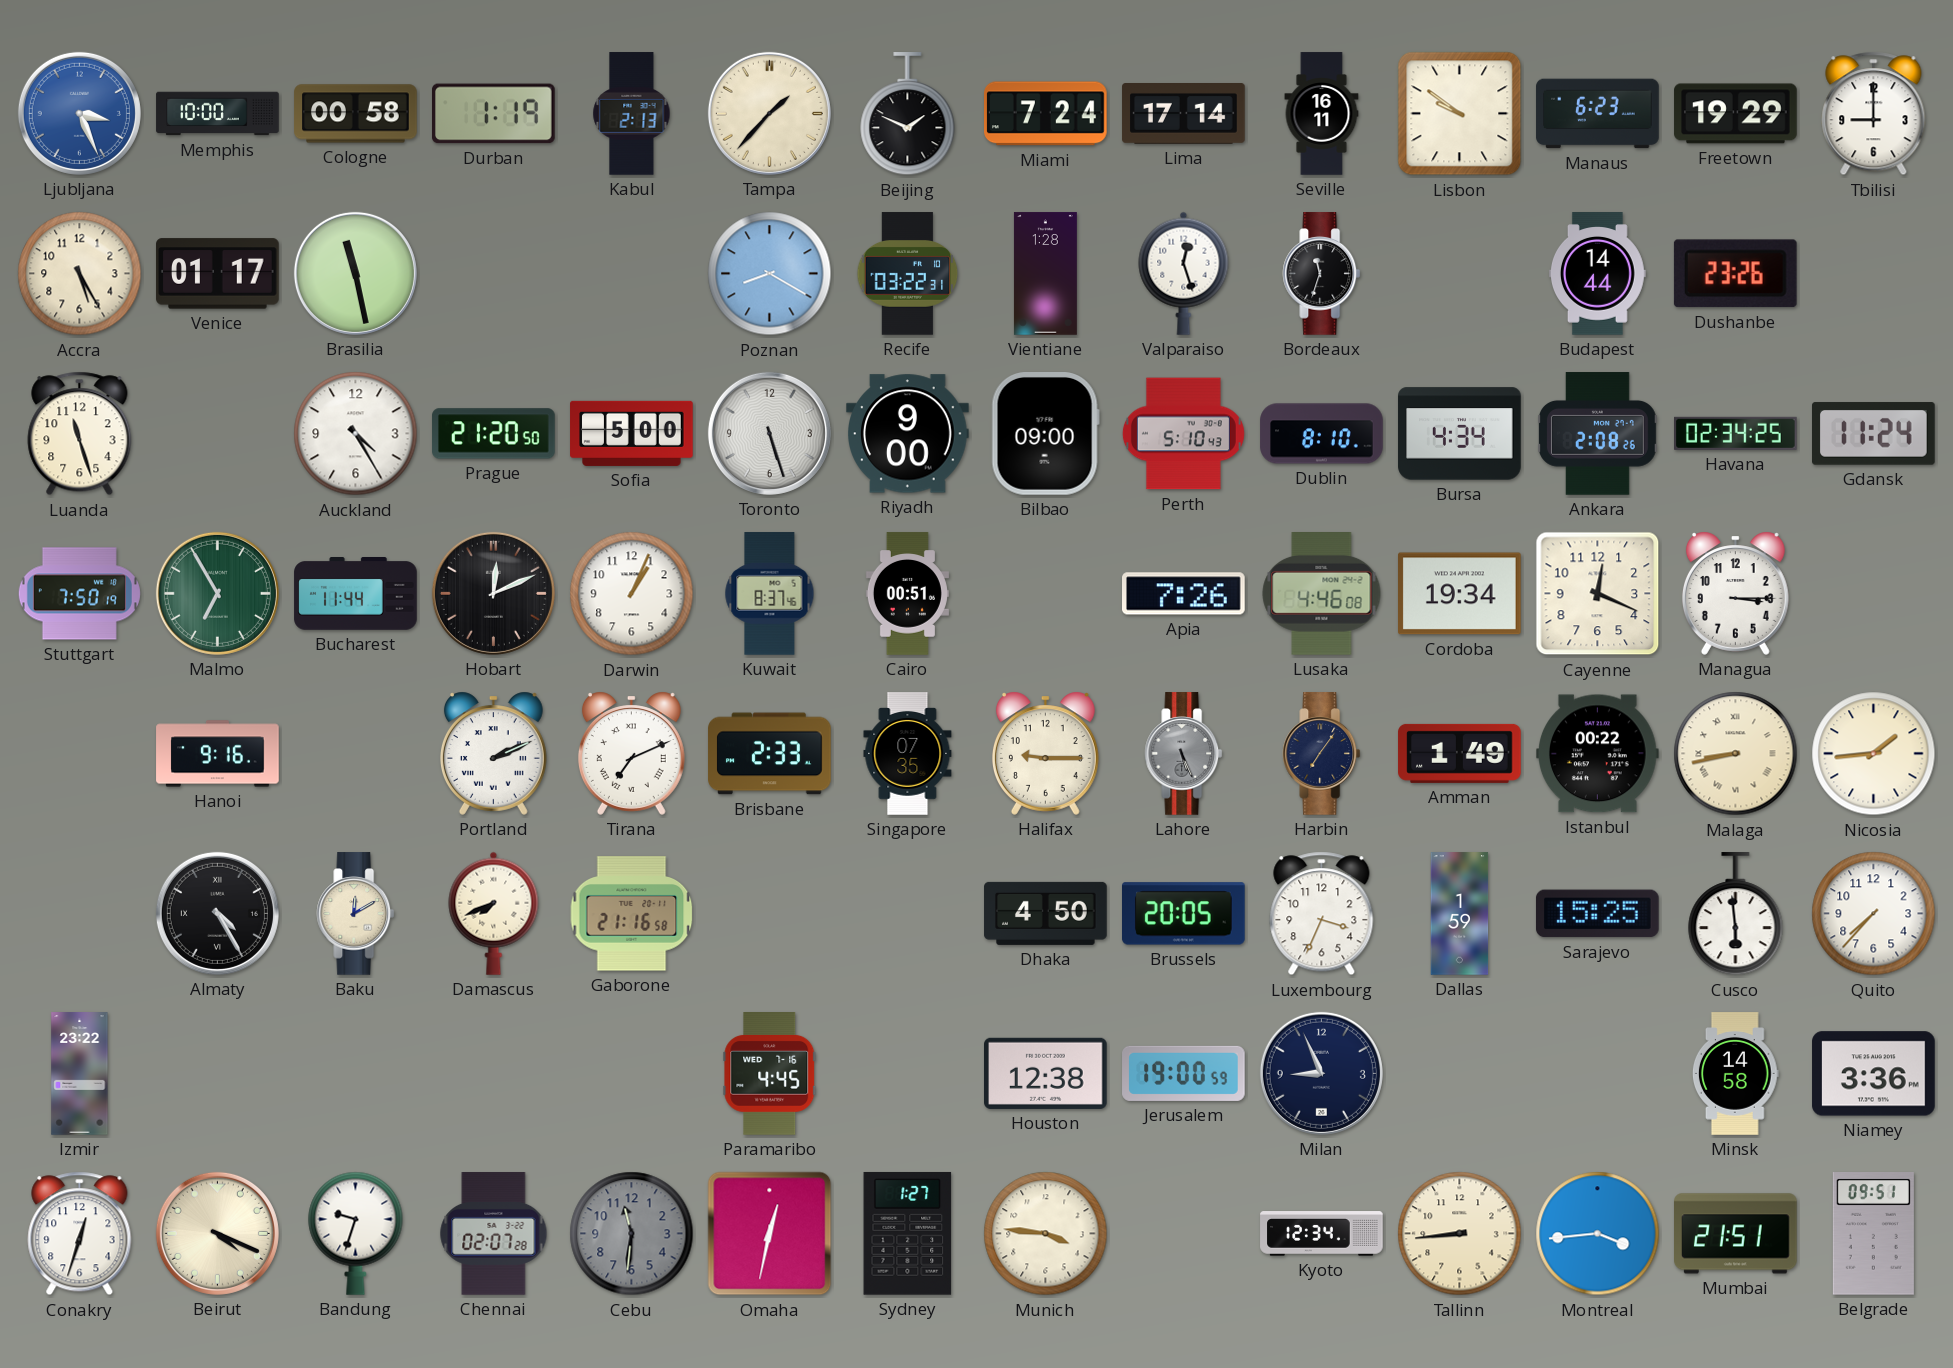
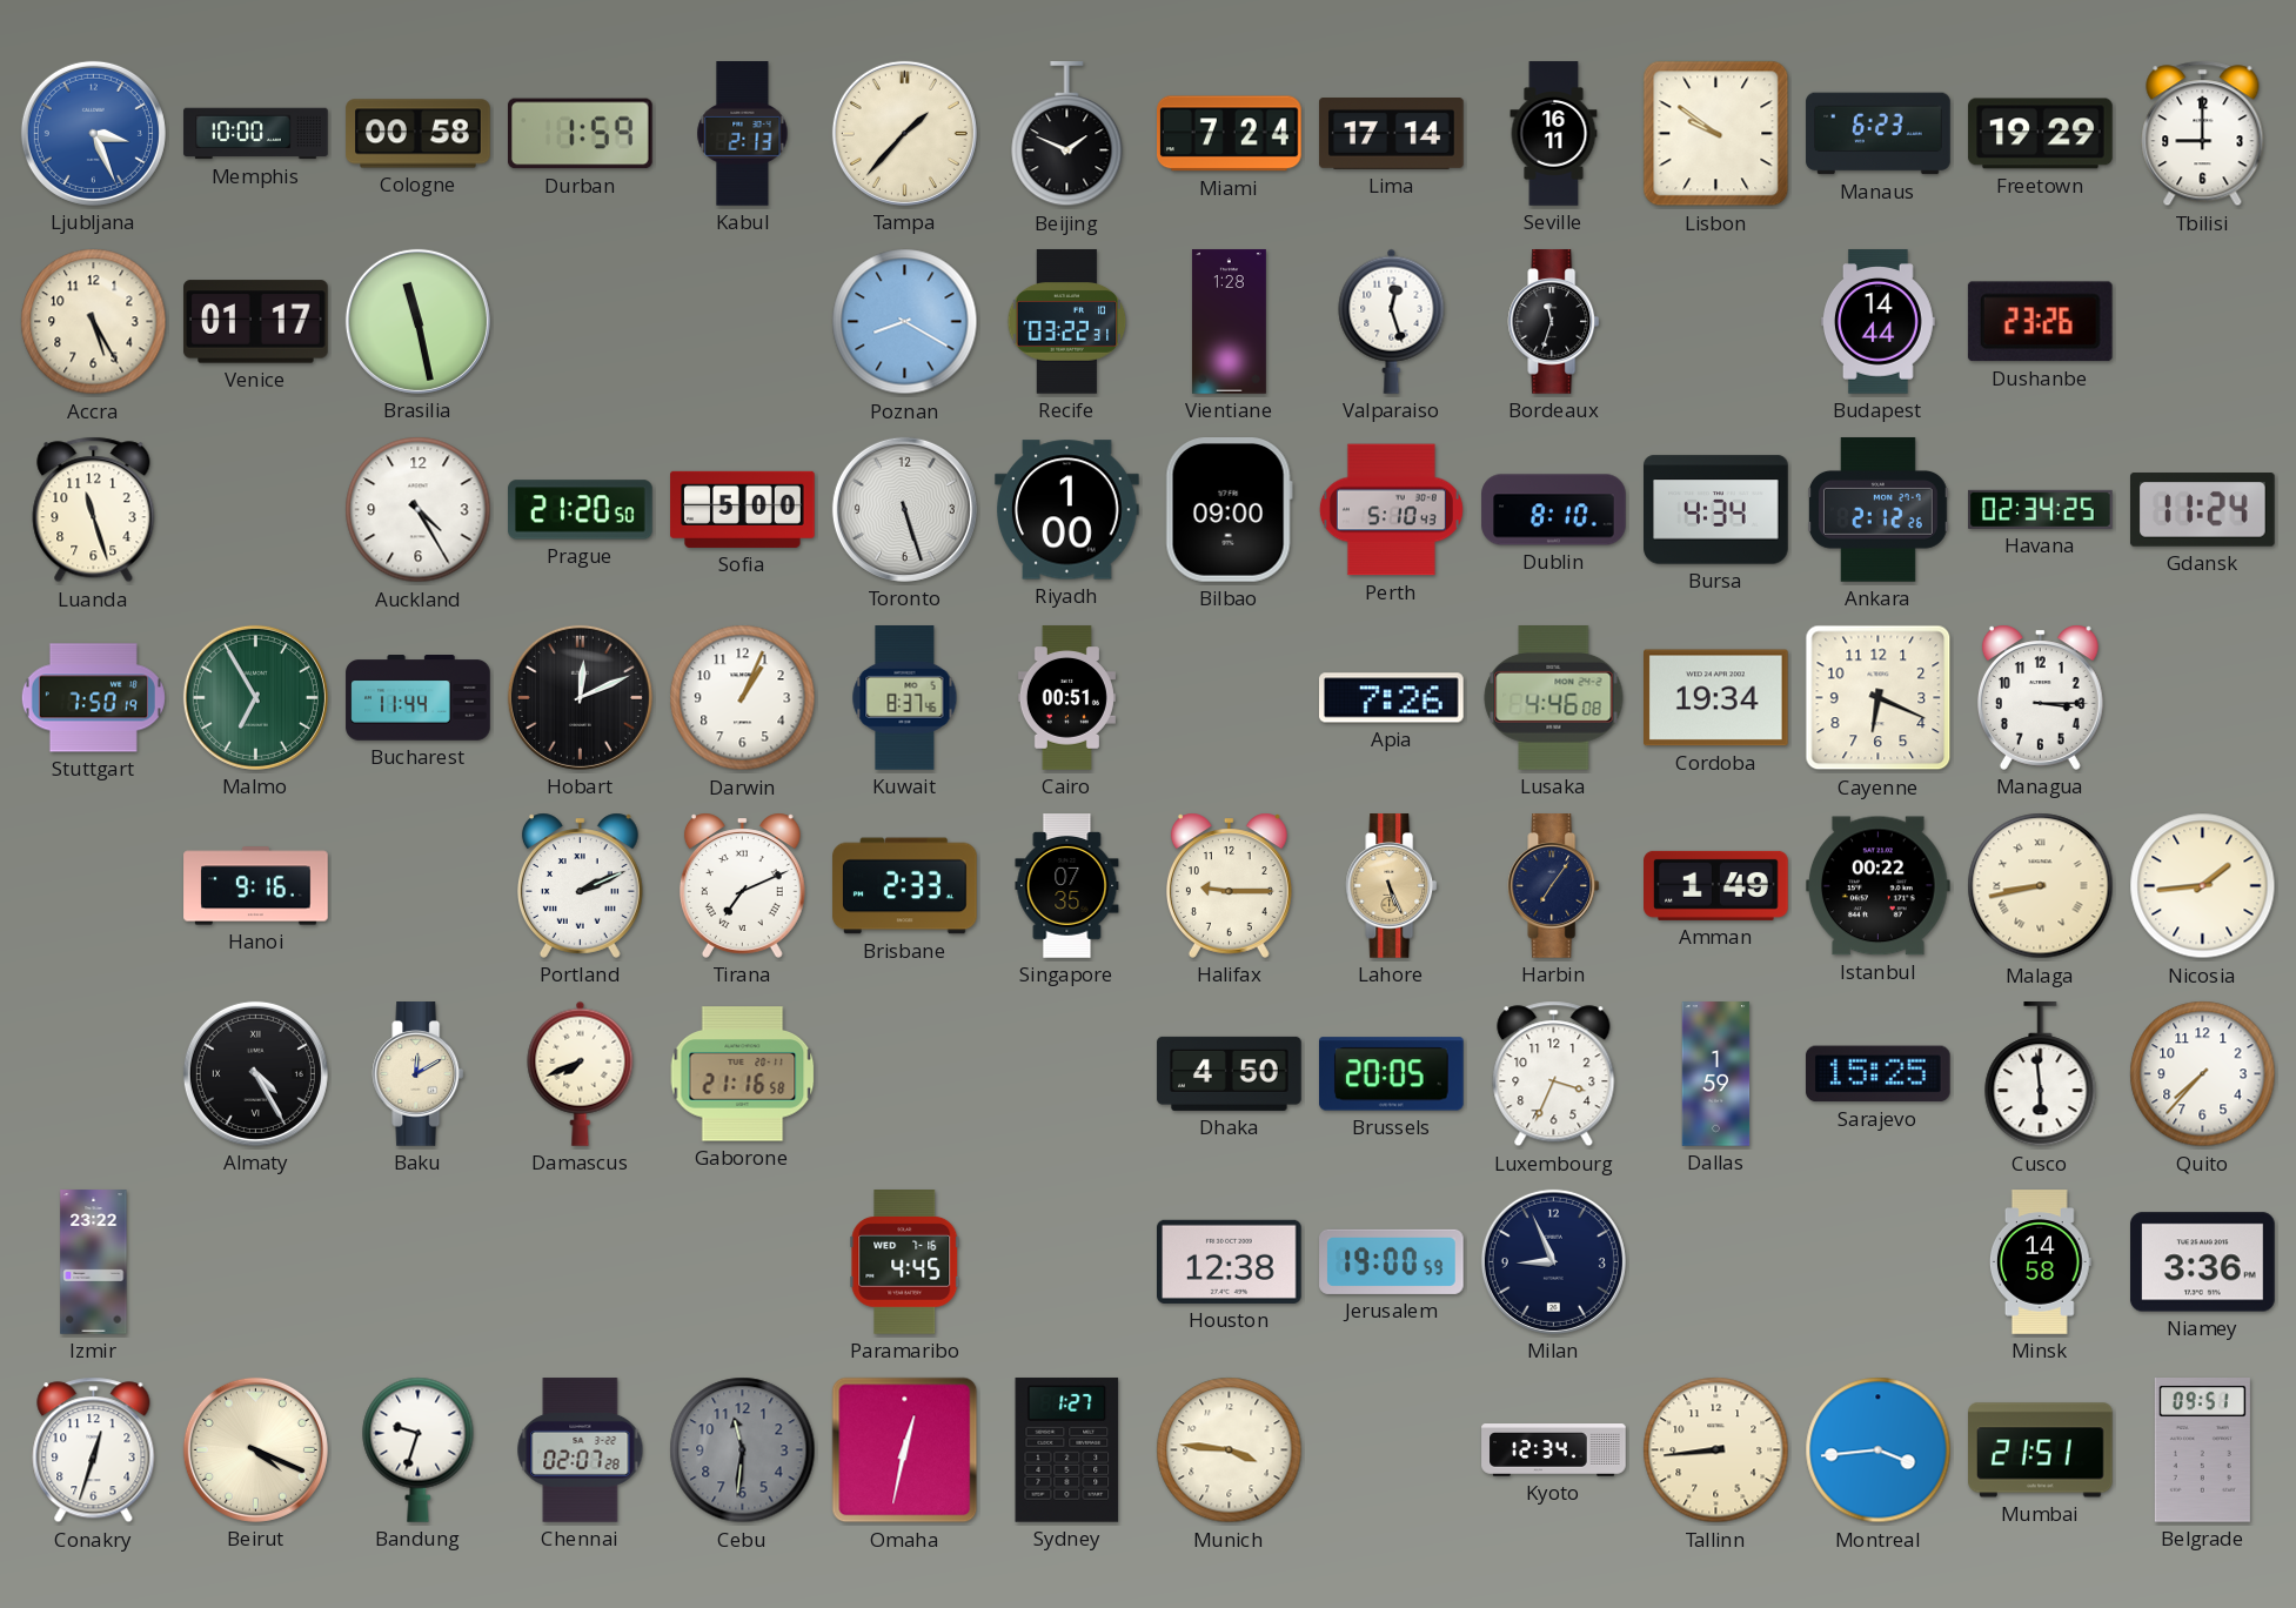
Durban: 1:19 -> 1:59 (581, 134)
Riyadh: 9:00 -> 1:00 (1067, 510)
Ankara: 2:08 -> 2:12 (1877, 510)
Cayenne: 12:19 -> 6:19 (1879, 698)
Lahore dial: grey -> champagne (1392, 886)
